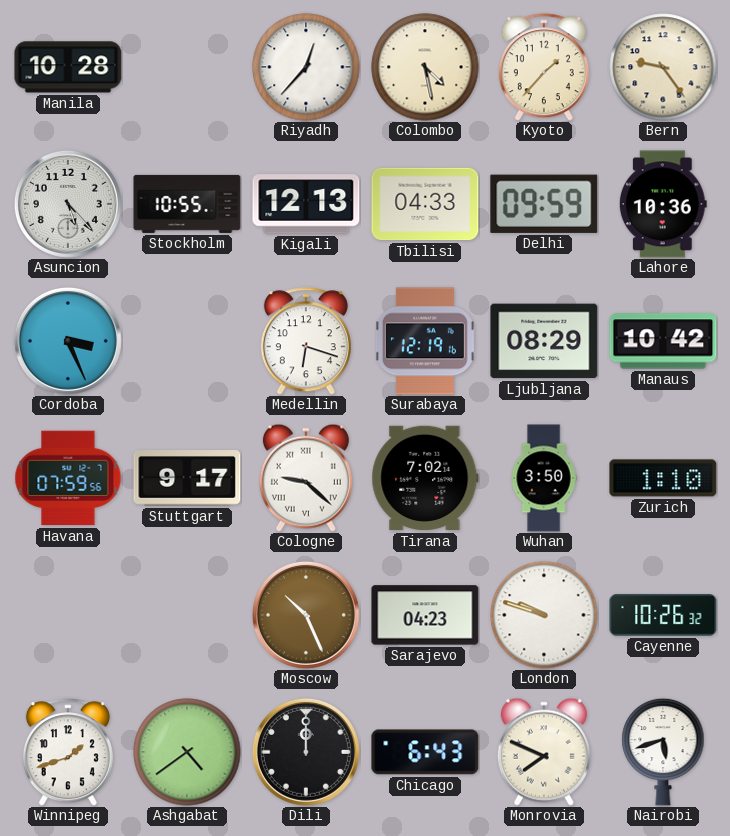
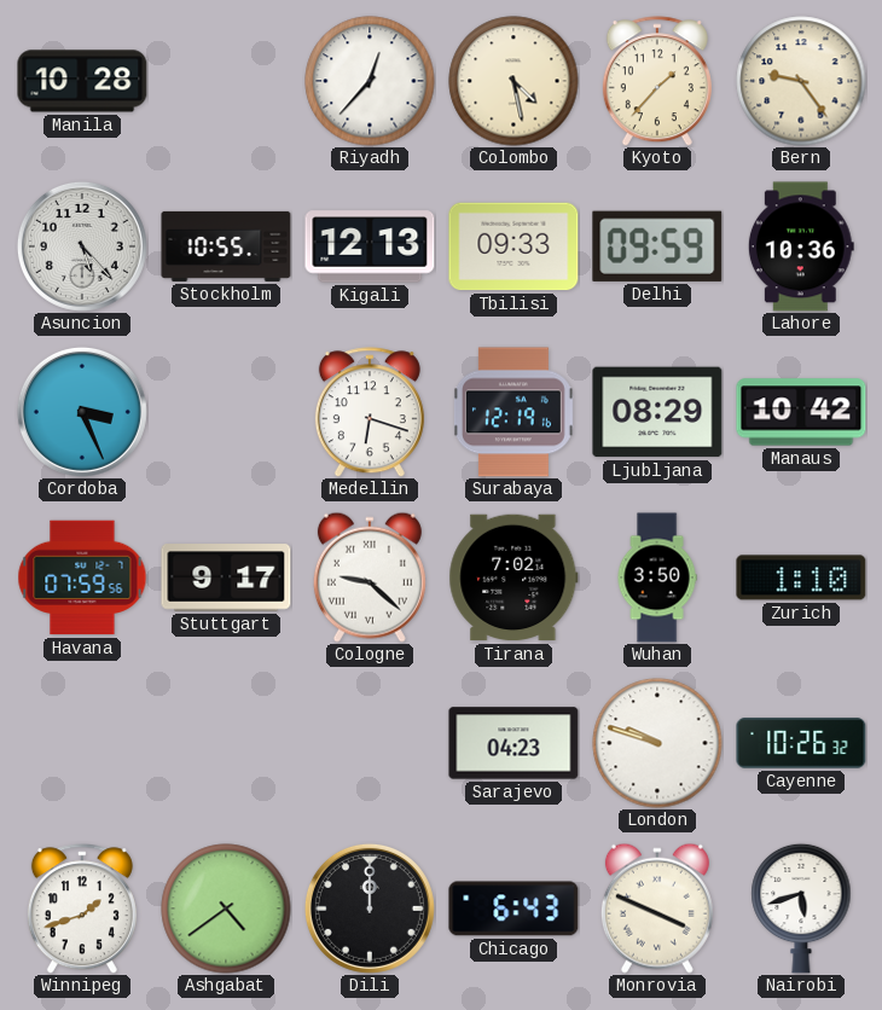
Tbilisi: 04:33 -> 09:33 (513, 246)
Moscow: 10:26 -> none (306, 615)
Monrovia: 7:49 -> 3:49 (657, 909)
